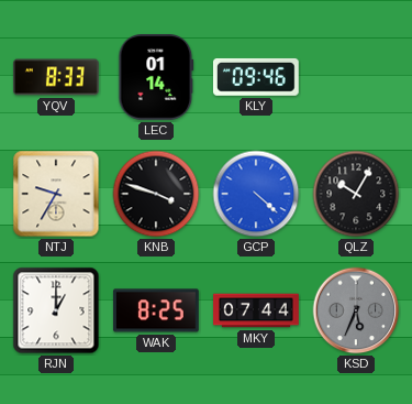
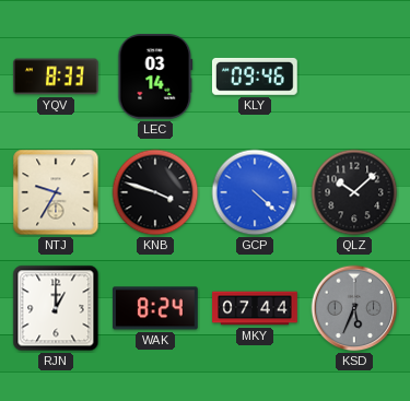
LEC: 01:14 -> 03:14 (155, 78)
QLZ: 10:05 -> 10:08 (354, 192)
WAK: 8:25 -> 8:24 (156, 308)
